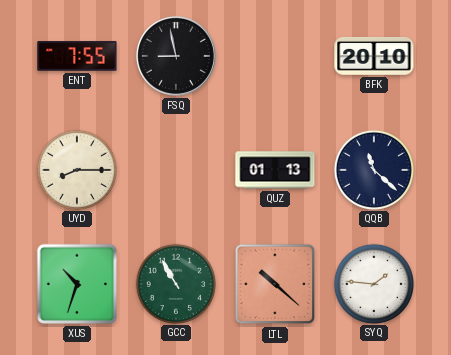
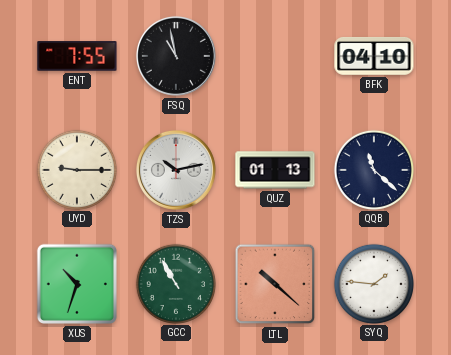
FSQ: 8:58 -> 10:58 (176, 56)
BFK: 20:10 -> 04:10 (374, 56)
UYD: 8:15 -> 9:15 (76, 169)
TZS: none -> 10:13 (176, 170)
